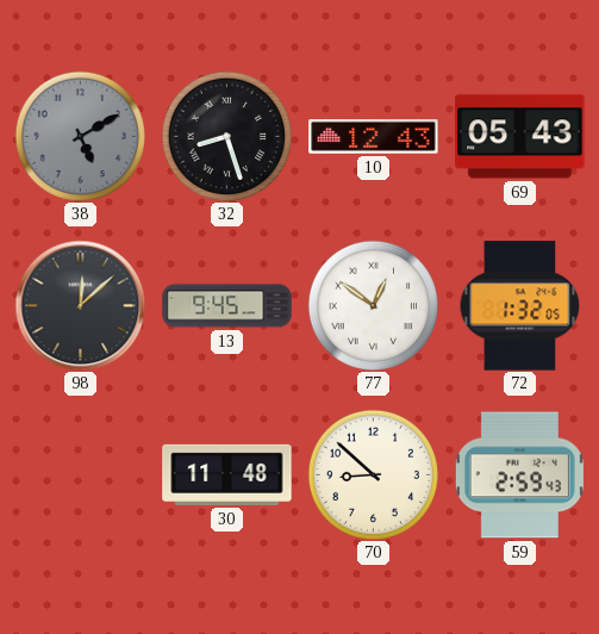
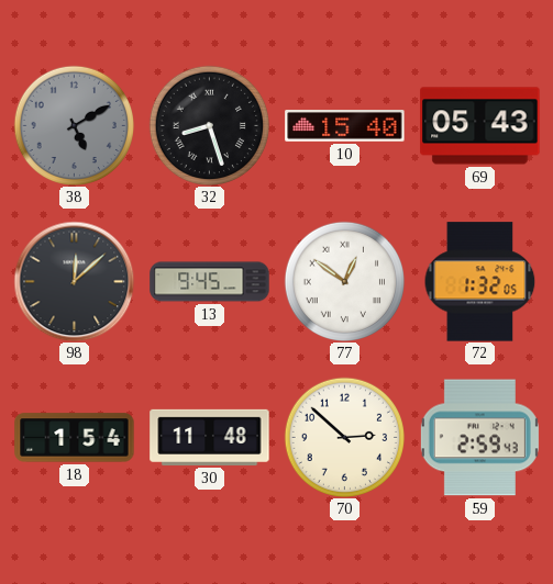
10: 12:43 -> 15:40 (345, 126)
18: none -> 1:54 (75, 438)
70: 8:52 -> 2:52 (344, 437)
